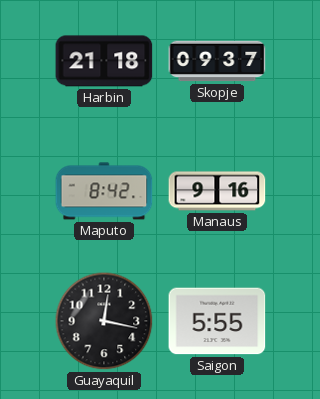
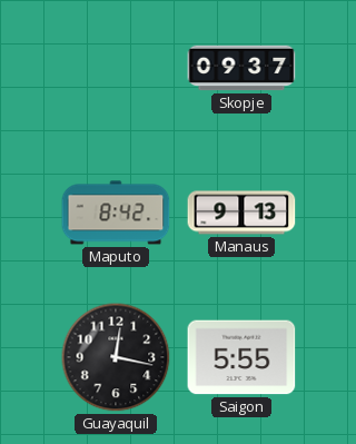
Harbin: 21:18 -> none (104, 61)
Manaus: 9:16 -> 9:13 (241, 213)
